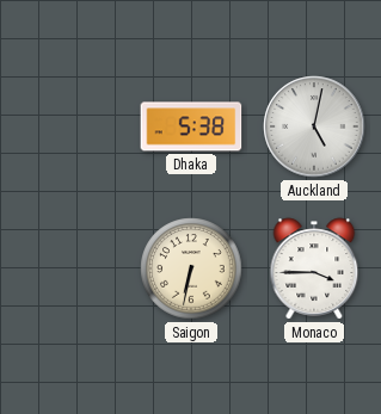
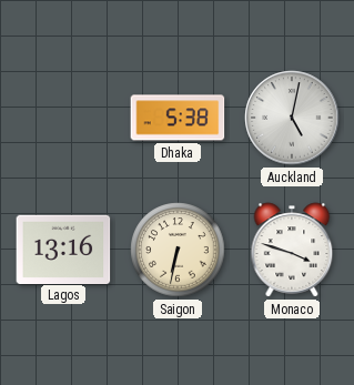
Lagos: none -> 13:16 (63, 249)
Monaco: 3:45 -> 3:48 (292, 250)
